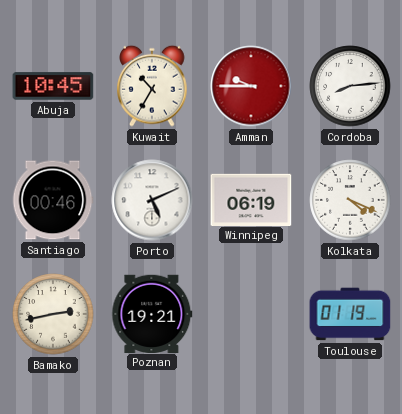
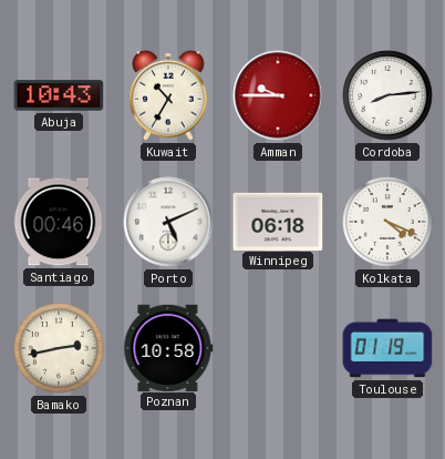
Abuja: 10:45 -> 10:43 (59, 95)
Winnipeg: 06:19 -> 06:18 (278, 221)
Poznan: 19:21 -> 10:58 (168, 347)
